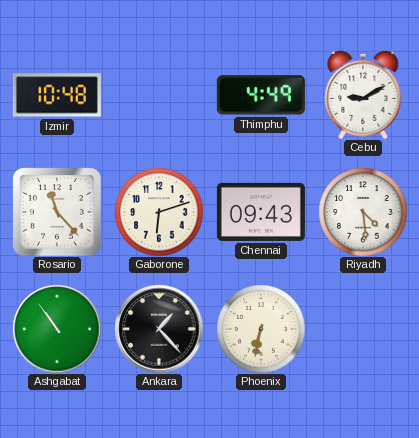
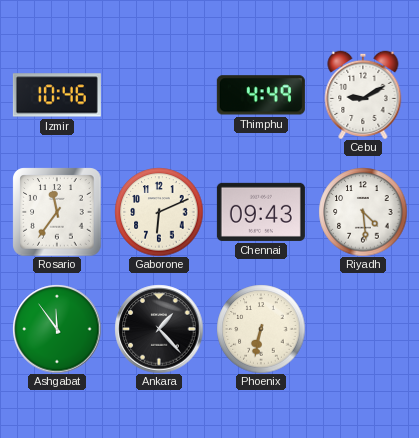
Izmir: 10:48 -> 10:46 (57, 95)
Rosario: 11:23 -> 11:36 (57, 212)
Gaborone: 6:12 -> 6:11 (159, 212)
Ashgabat: 10:54 -> 11:54 (57, 329)
